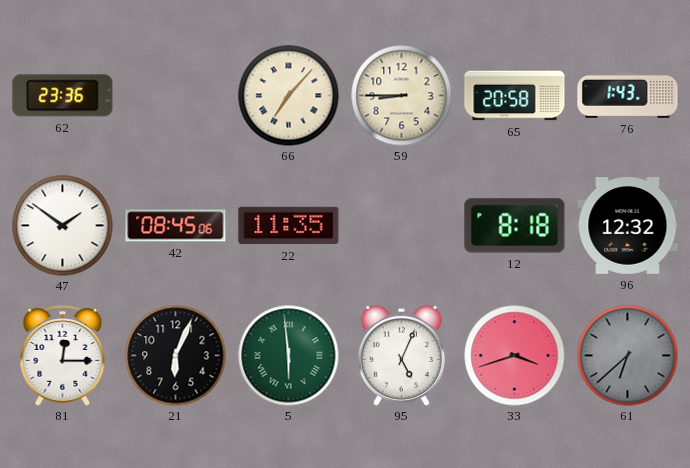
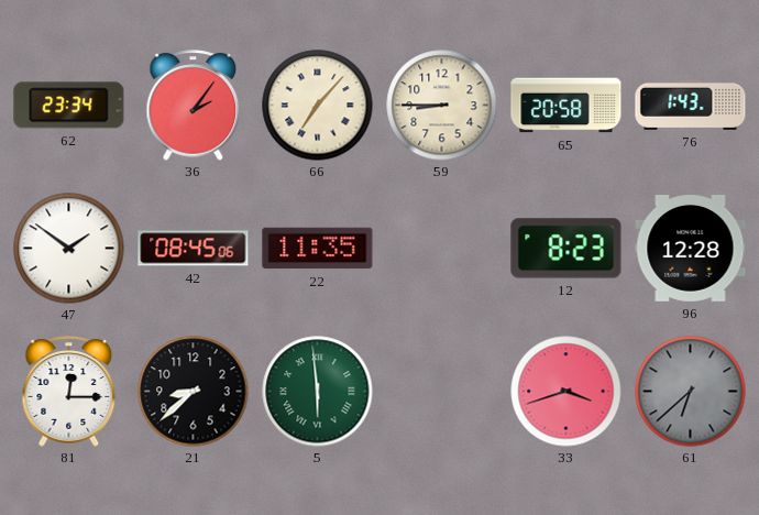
62: 23:36 -> 23:34 (69, 106)
36: none -> 2:06 (194, 106)
12: 8:18 -> 8:23 (566, 249)
96: 12:32 -> 12:28 (691, 249)
21: 6:04 -> 8:38 (194, 392)
95: 5:04 -> none (401, 355)
